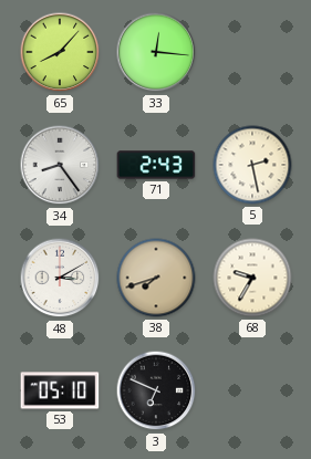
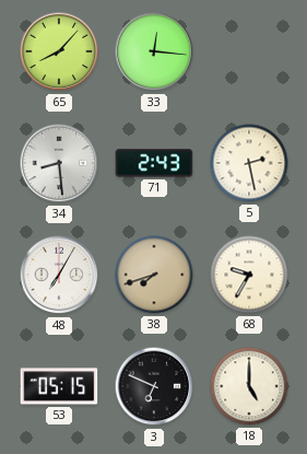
34: 8:24 -> 8:29 (59, 163)
48: 3:10 -> 7:05 (59, 275)
53: 05:10 -> 05:15 (59, 386)
18: none -> 5:00 (249, 386)
